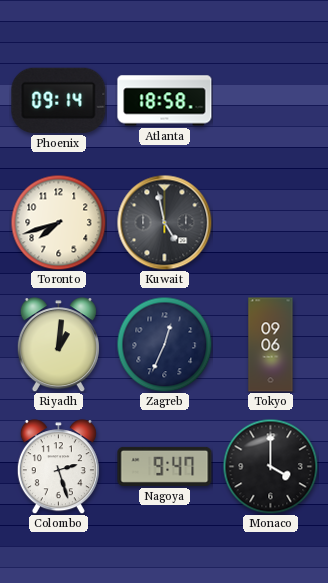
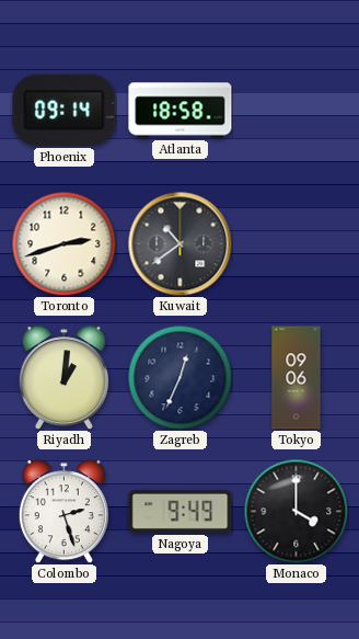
Toronto: 7:42 -> 2:42 (63, 243)
Kuwait: 4:58 -> 10:39 (179, 243)
Nagoya: 9:47 -> 9:49 (181, 511)
